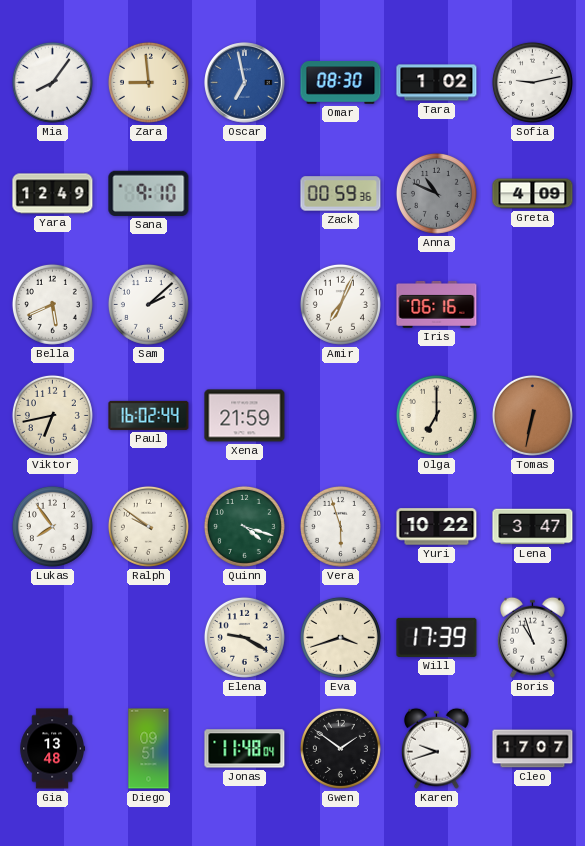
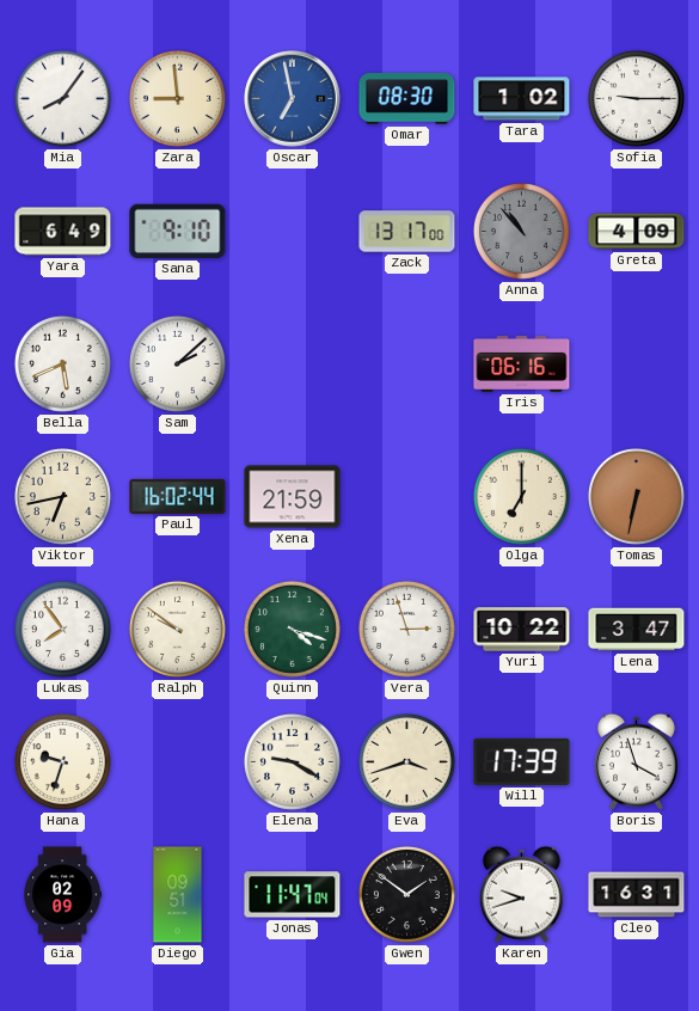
Sofia: 9:13 -> 9:15 (636, 98)
Yara: 12:49 -> 6:49 (63, 232)
Zack: 00:59 -> 13:17 (407, 232)
Anna: 10:49 -> 10:53 (521, 231)
Amir: 7:04 -> none (340, 304)
Vera: 5:57 -> 2:57 (406, 629)
Hana: none -> 9:33 (62, 761)
Boris: 10:57 -> 3:57 (637, 761)
Gia: 13:48 -> 02:09 (62, 895)
Jonas: 11:48 -> 11:47 (293, 895)
Cleo: 17:07 -> 16:31 (637, 895)
